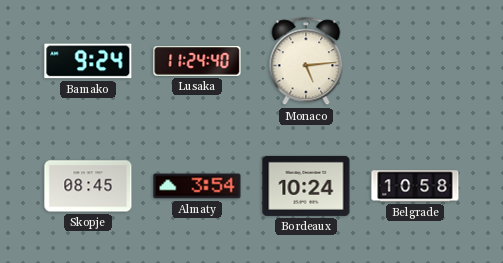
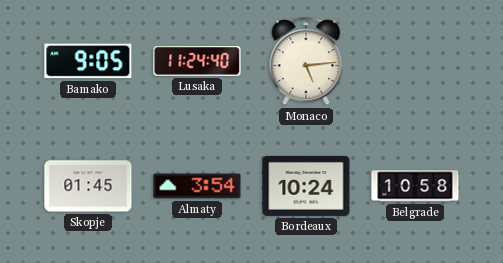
Bamako: 9:24 -> 9:05 (88, 61)
Skopje: 08:45 -> 01:45 (88, 186)
